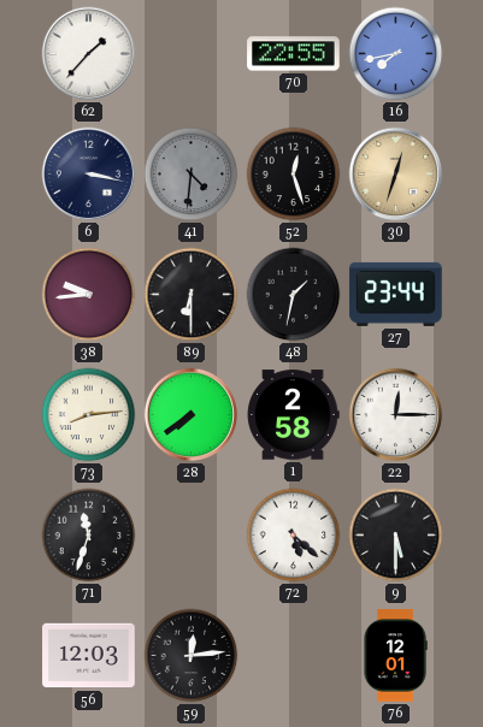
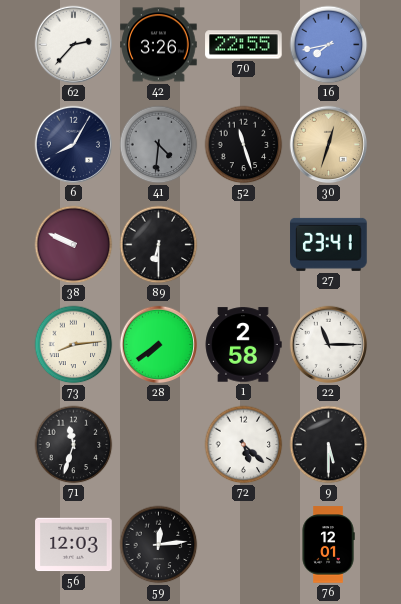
62: 1:37 -> 2:37 (74, 45)
42: none -> 3:26 (159, 45)
6: 3:17 -> 8:05 (74, 145)
52: 12:27 -> 11:27 (244, 145)
38: 9:44 -> 9:49 (74, 245)
48: 1:32 -> none (294, 295)
27: 23:44 -> 23:41 (329, 244)
22: 12:15 -> 11:15 (329, 345)
